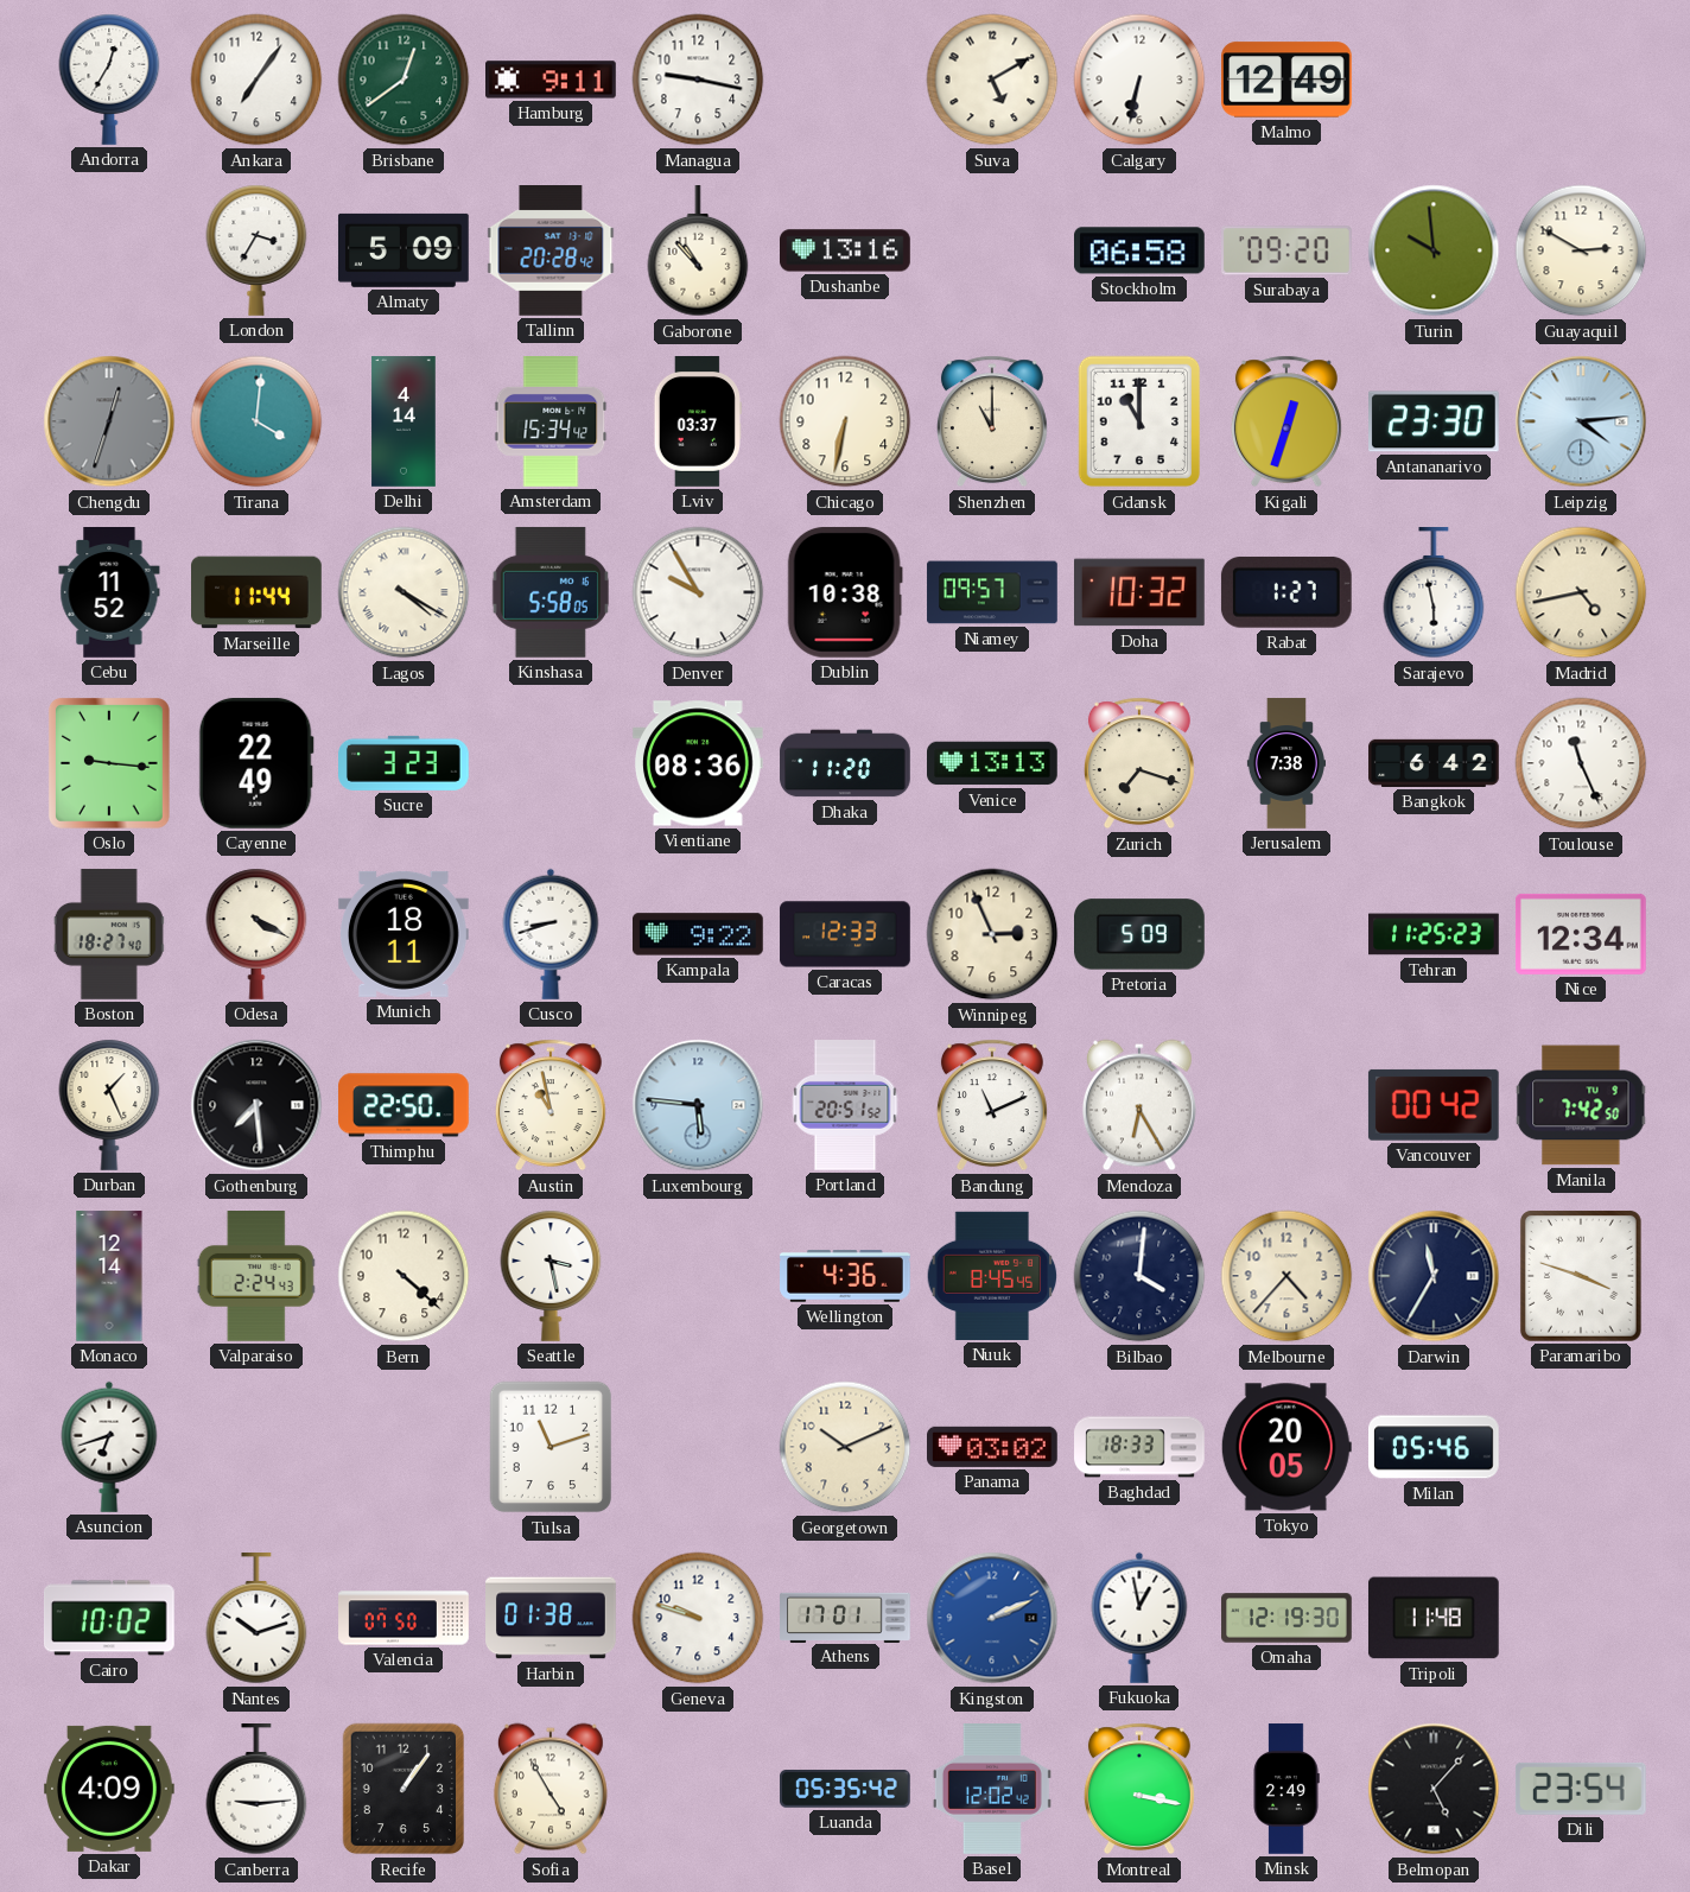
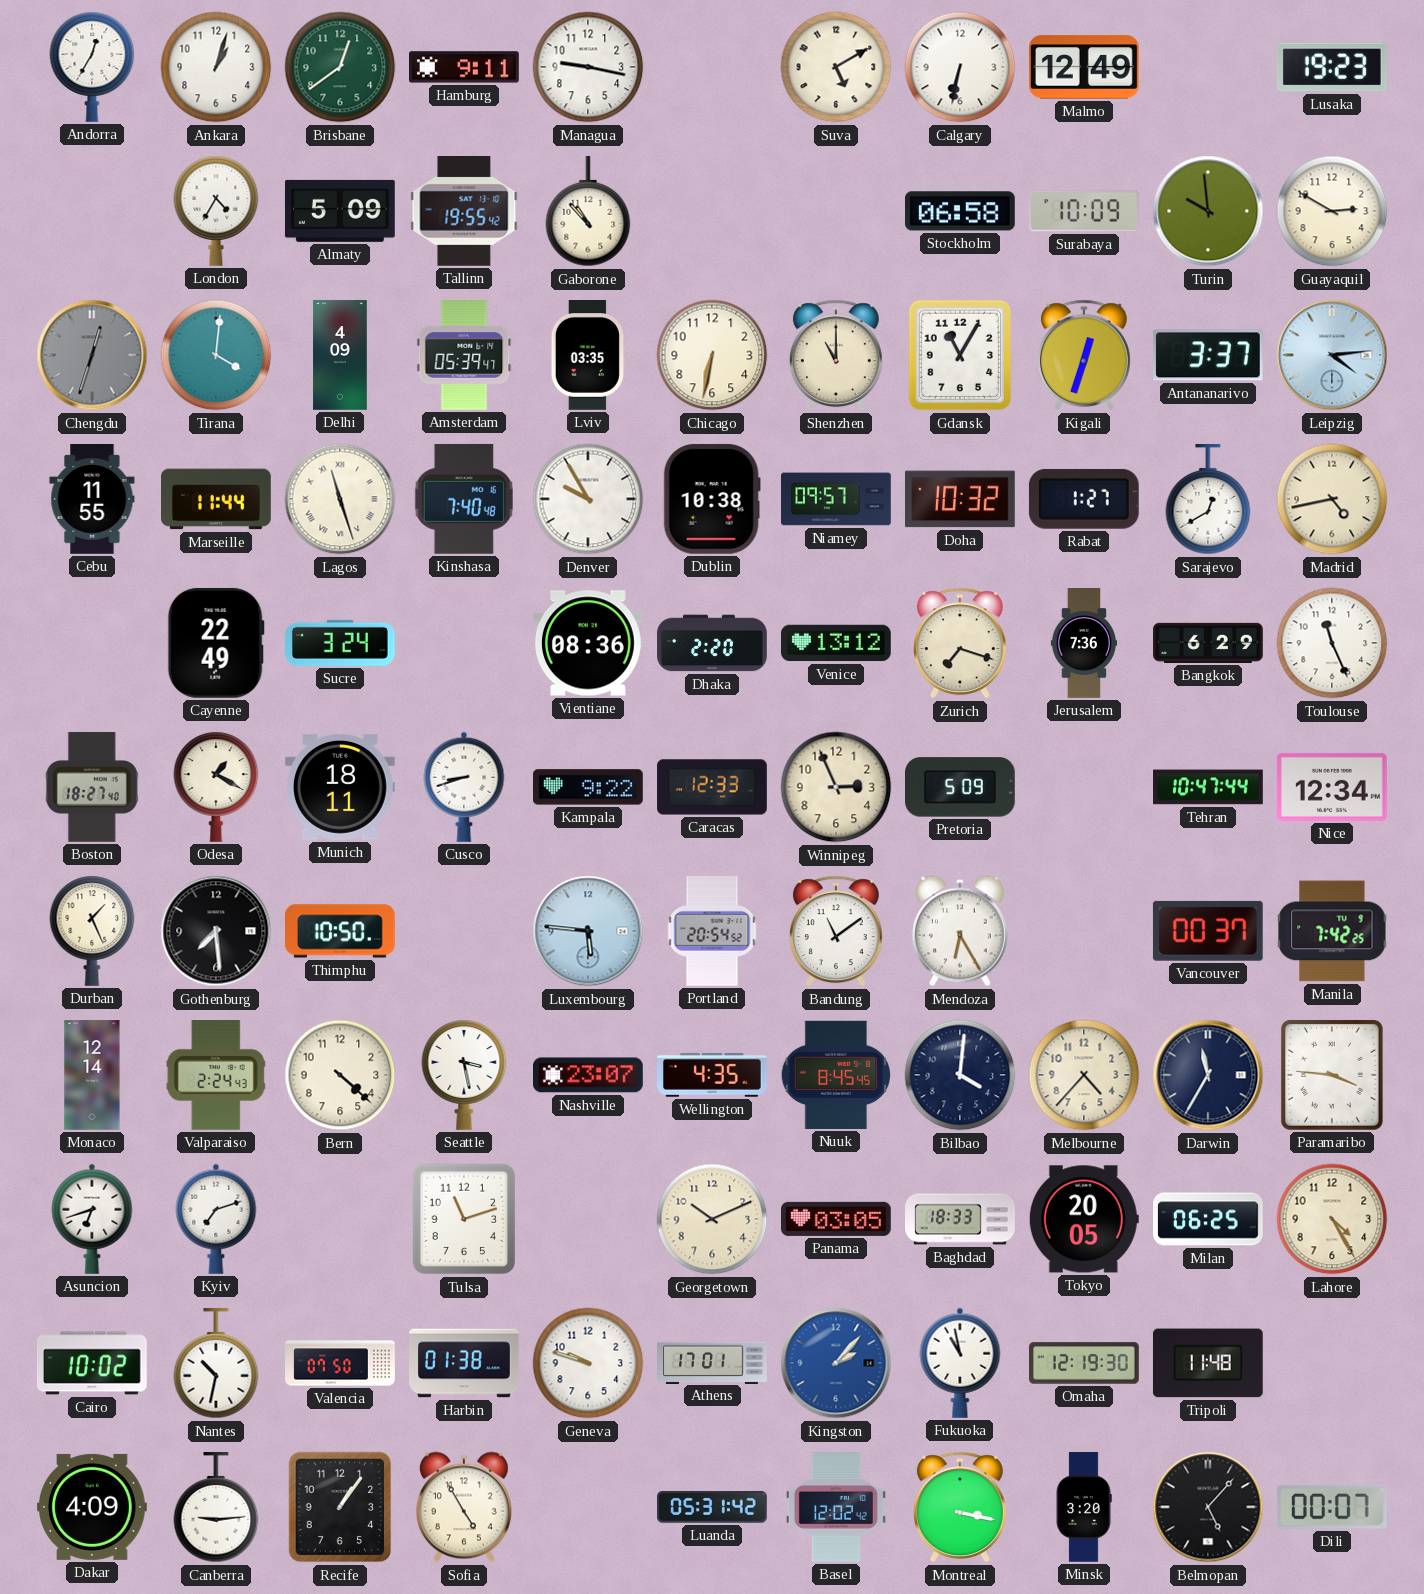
Ankara: 7:06 -> 1:03 (216, 67)
Lusaka: none -> 19:23 (1332, 67)
London: 3:35 -> 4:35 (216, 211)
Tallinn: 20:28 -> 19:55 (464, 212)
Dushanbe: 13:16 -> none (846, 250)
Surabaya: 09:20 -> 10:09 (1085, 211)
Delhi: 4:14 -> 4:09 (340, 355)
Amsterdam: 15:34 -> 05:39 (464, 356)
Lviv: 03:37 -> 03:35 (588, 355)
Gdansk: 11:00 -> 11:05 (960, 355)
Antananarivo: 23:30 -> 3:37 (1209, 355)
Cebu: 11:52 -> 11:55 (92, 500)
Lagos: 4:20 -> 11:27 (340, 499)
Kinshasa: 5:58 -> 7:40 (464, 499)
Sarajevo: 5:58 -> 12:40 (1208, 500)
Oslo: 9:16 -> none (109, 763)
Sucre: 3:23 -> 3:24 (341, 643)
Dhaka: 11:20 -> 2:20 (712, 643)
Venice: 13:13 -> 13:12 (837, 643)
Jerusalem: 7:38 -> 7:36 (1083, 643)
Bangkok: 6:42 -> 6:29 (1208, 643)
Odesa: 4:20 -> 1:20 (216, 787)
Tehran: 11:25 -> 10:47 (1208, 787)
Thimphu: 22:50 -> 10:50 (341, 931)
Austin: 10:58 -> none (551, 1105)
Portland: 20:51 -> 20:54 (712, 931)
Bandung: 11:11 -> 11:09 (836, 931)
Vancouver: 00:42 -> 00:37 (1208, 931)
Manila: 7:42:50 -> 7:42:25 (1332, 931)
Nashville: none -> 23:07 (589, 1075)
Wellington: 4:36 -> 4:35 (713, 1076)
Paramaribo: 3:48 -> 3:46 (1332, 1075)
Kyiv: none -> 7:12 (216, 1219)
Panama: 03:02 -> 03:05 (837, 1219)
Milan: 05:46 -> 06:25 (1209, 1219)
Lahore: none -> 4:25 (1332, 1219)
Nantes: 10:12 -> 10:32 (216, 1364)
Kingston: 2:11 -> 2:07 (836, 1363)
Fukuoka: 12:58 -> 10:58 (960, 1363)
Luanda: 05:35 -> 05:31 (713, 1507)
Minsk: 2:49 -> 3:20 (1084, 1507)
Dili: 23:54 -> 00:07 (1332, 1507)
